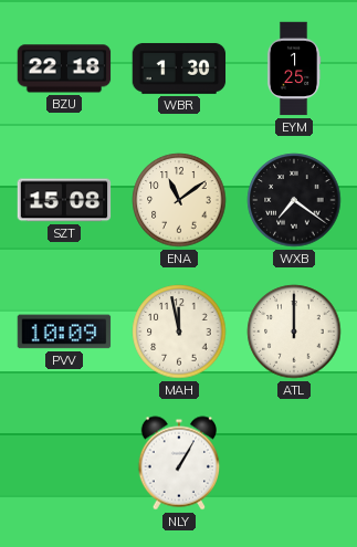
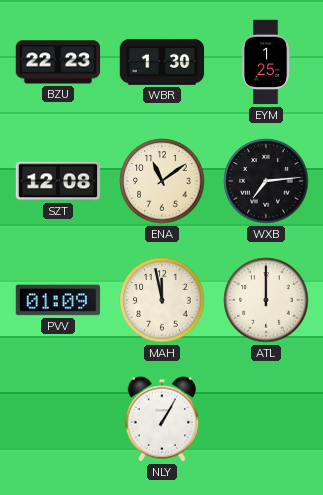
BZU: 22:18 -> 22:23 (58, 62)
SZT: 15:08 -> 12:08 (58, 181)
WXB: 7:21 -> 7:14 (266, 181)
PVV: 10:09 -> 01:09 (58, 300)
